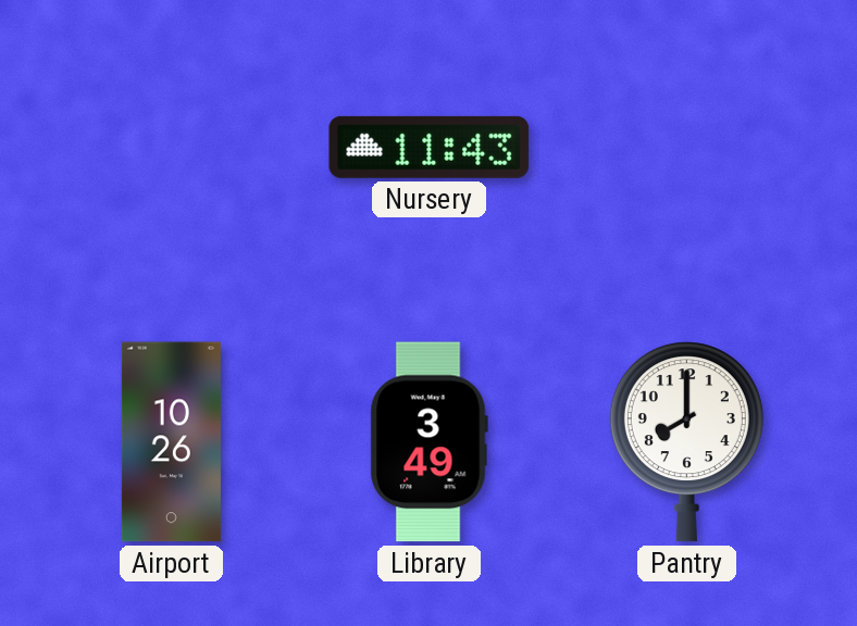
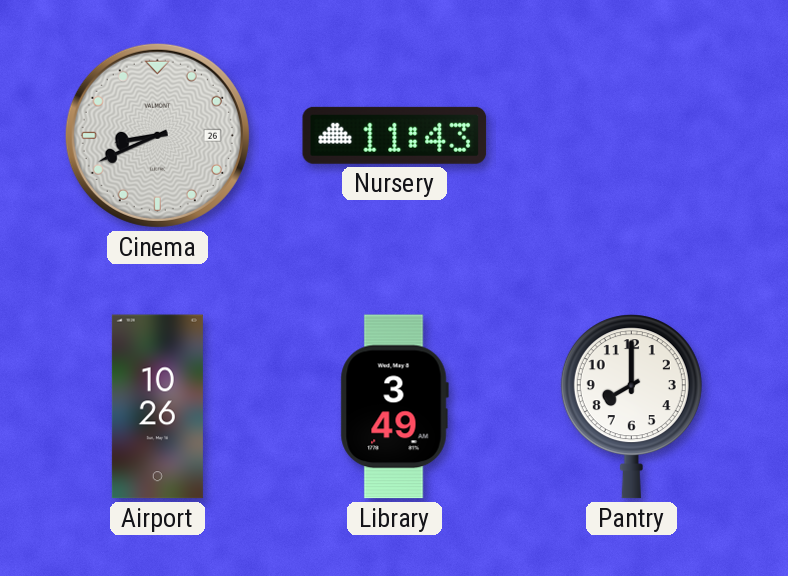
Cinema: none -> 8:41 (157, 135)
